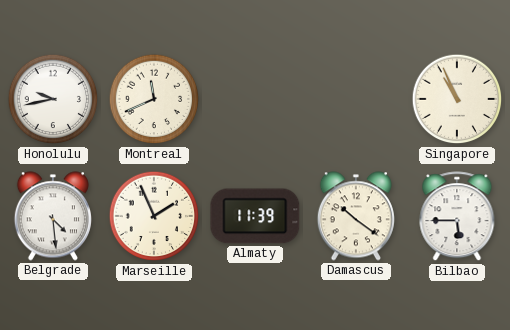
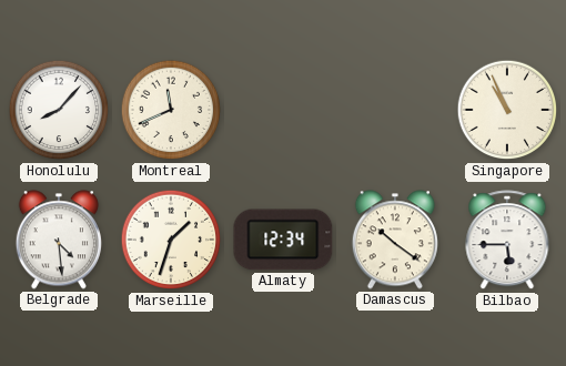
Honolulu: 9:43 -> 8:07 (59, 110)
Marseille: 1:56 -> 1:33 (171, 240)
Almaty: 11:39 -> 12:34 (283, 240)
